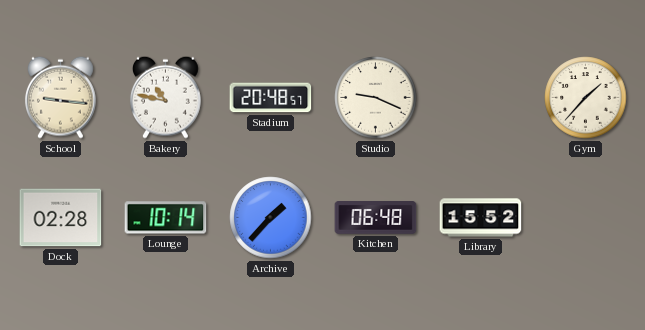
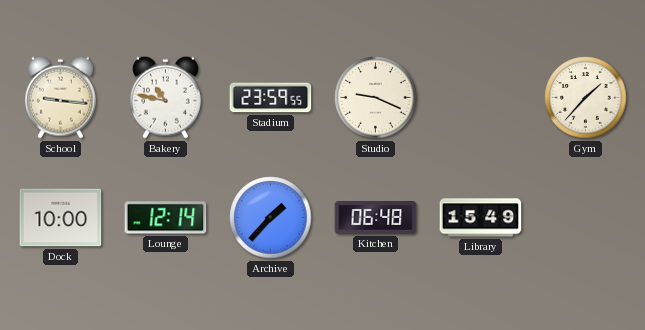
Stadium: 20:48 -> 23:59 (271, 98)
Dock: 02:28 -> 10:00 (61, 218)
Lounge: 10:14 -> 12:14 (166, 218)
Library: 15:52 -> 15:49 (481, 218)
